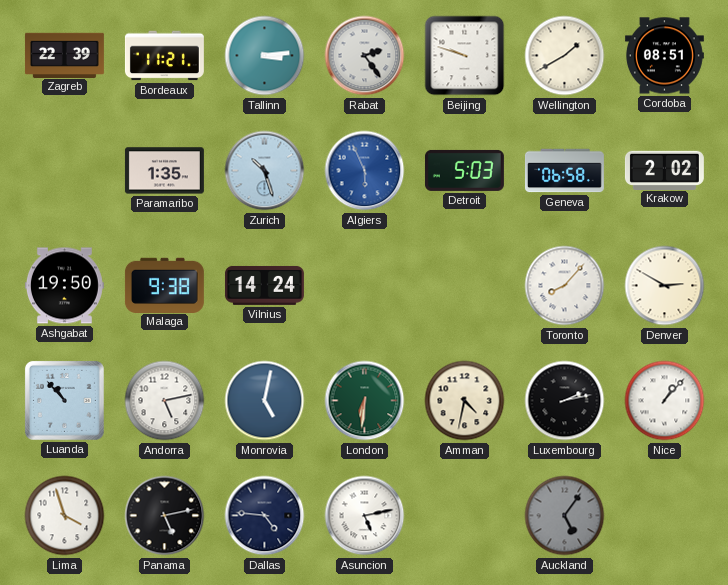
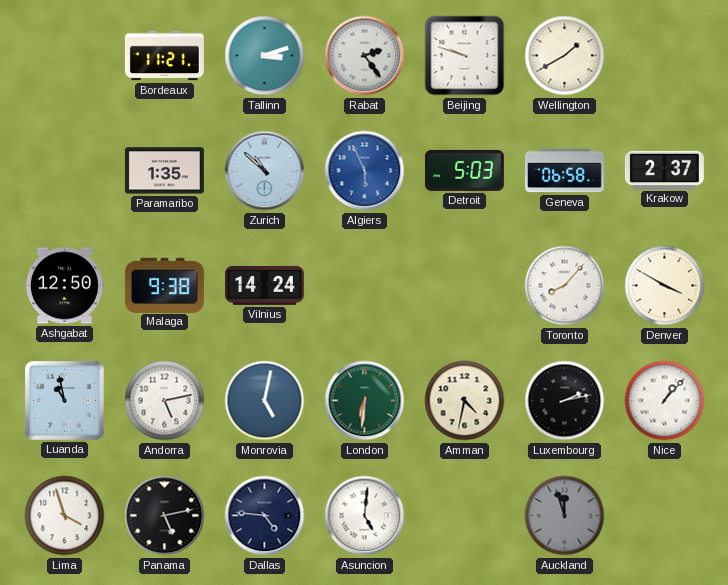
Zagreb: 22:39 -> none (64, 55)
Tallinn: 3:14 -> 3:12 (265, 56)
Cordoba: 08:51 -> none (664, 56)
Zurich: 10:27 -> 10:52 (265, 171)
Krakow: 2:02 -> 2:37 (664, 170)
Ashgabat: 19:50 -> 12:50 (64, 286)
Denver: 2:50 -> 3:50 (665, 286)
Luanda: 10:53 -> 10:58 (64, 400)
Asuncion: 5:13 -> 5:01 (365, 516)
Auckland: 5:06 -> 11:57 (565, 516)
